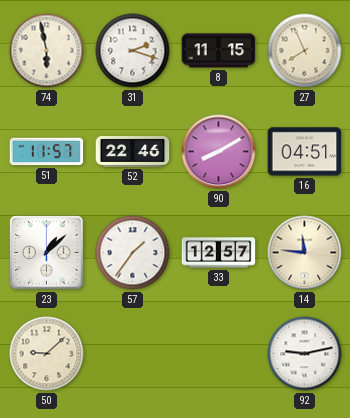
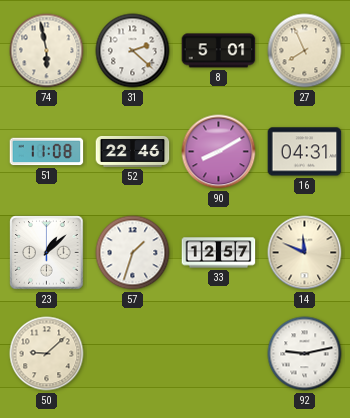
31: 2:18 -> 2:22 (133, 51)
8: 11:15 -> 5:01 (219, 51)
51: 11:57 -> 11:08 (47, 152)
16: 04:51 -> 04:31 (305, 152)
57: 1:36 -> 1:33 (133, 253)
14: 11:46 -> 11:49 (305, 253)
